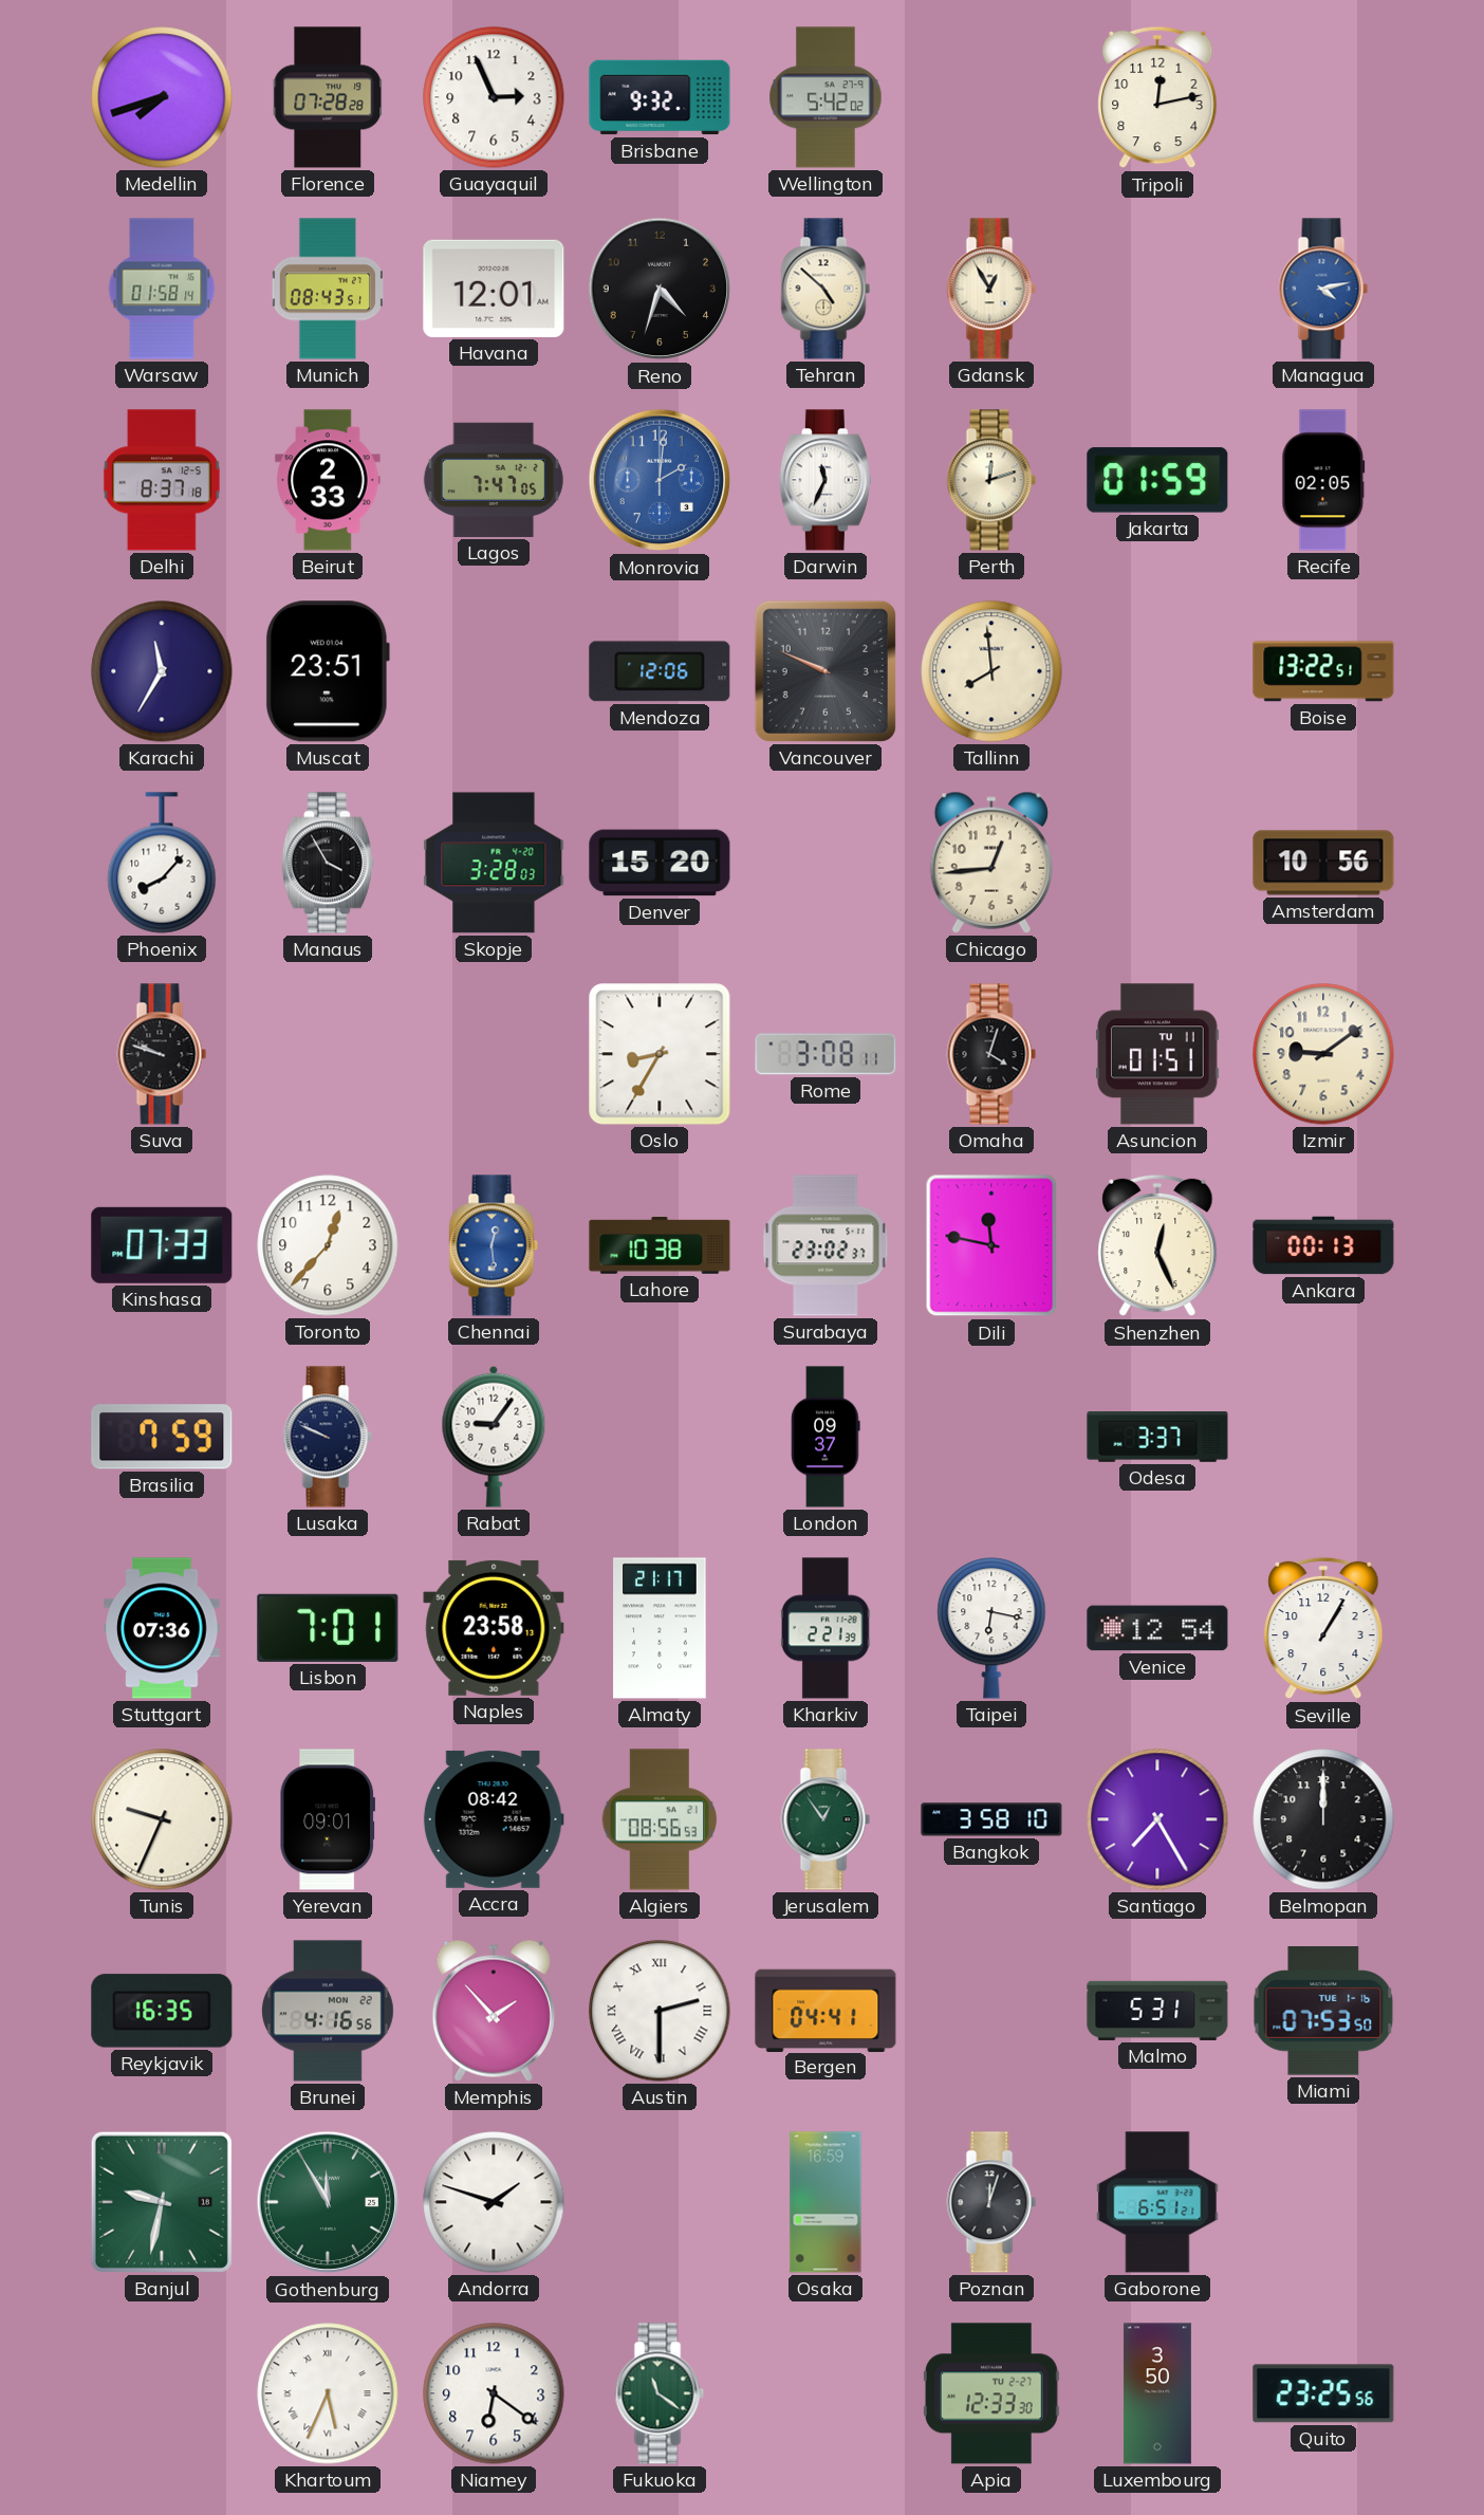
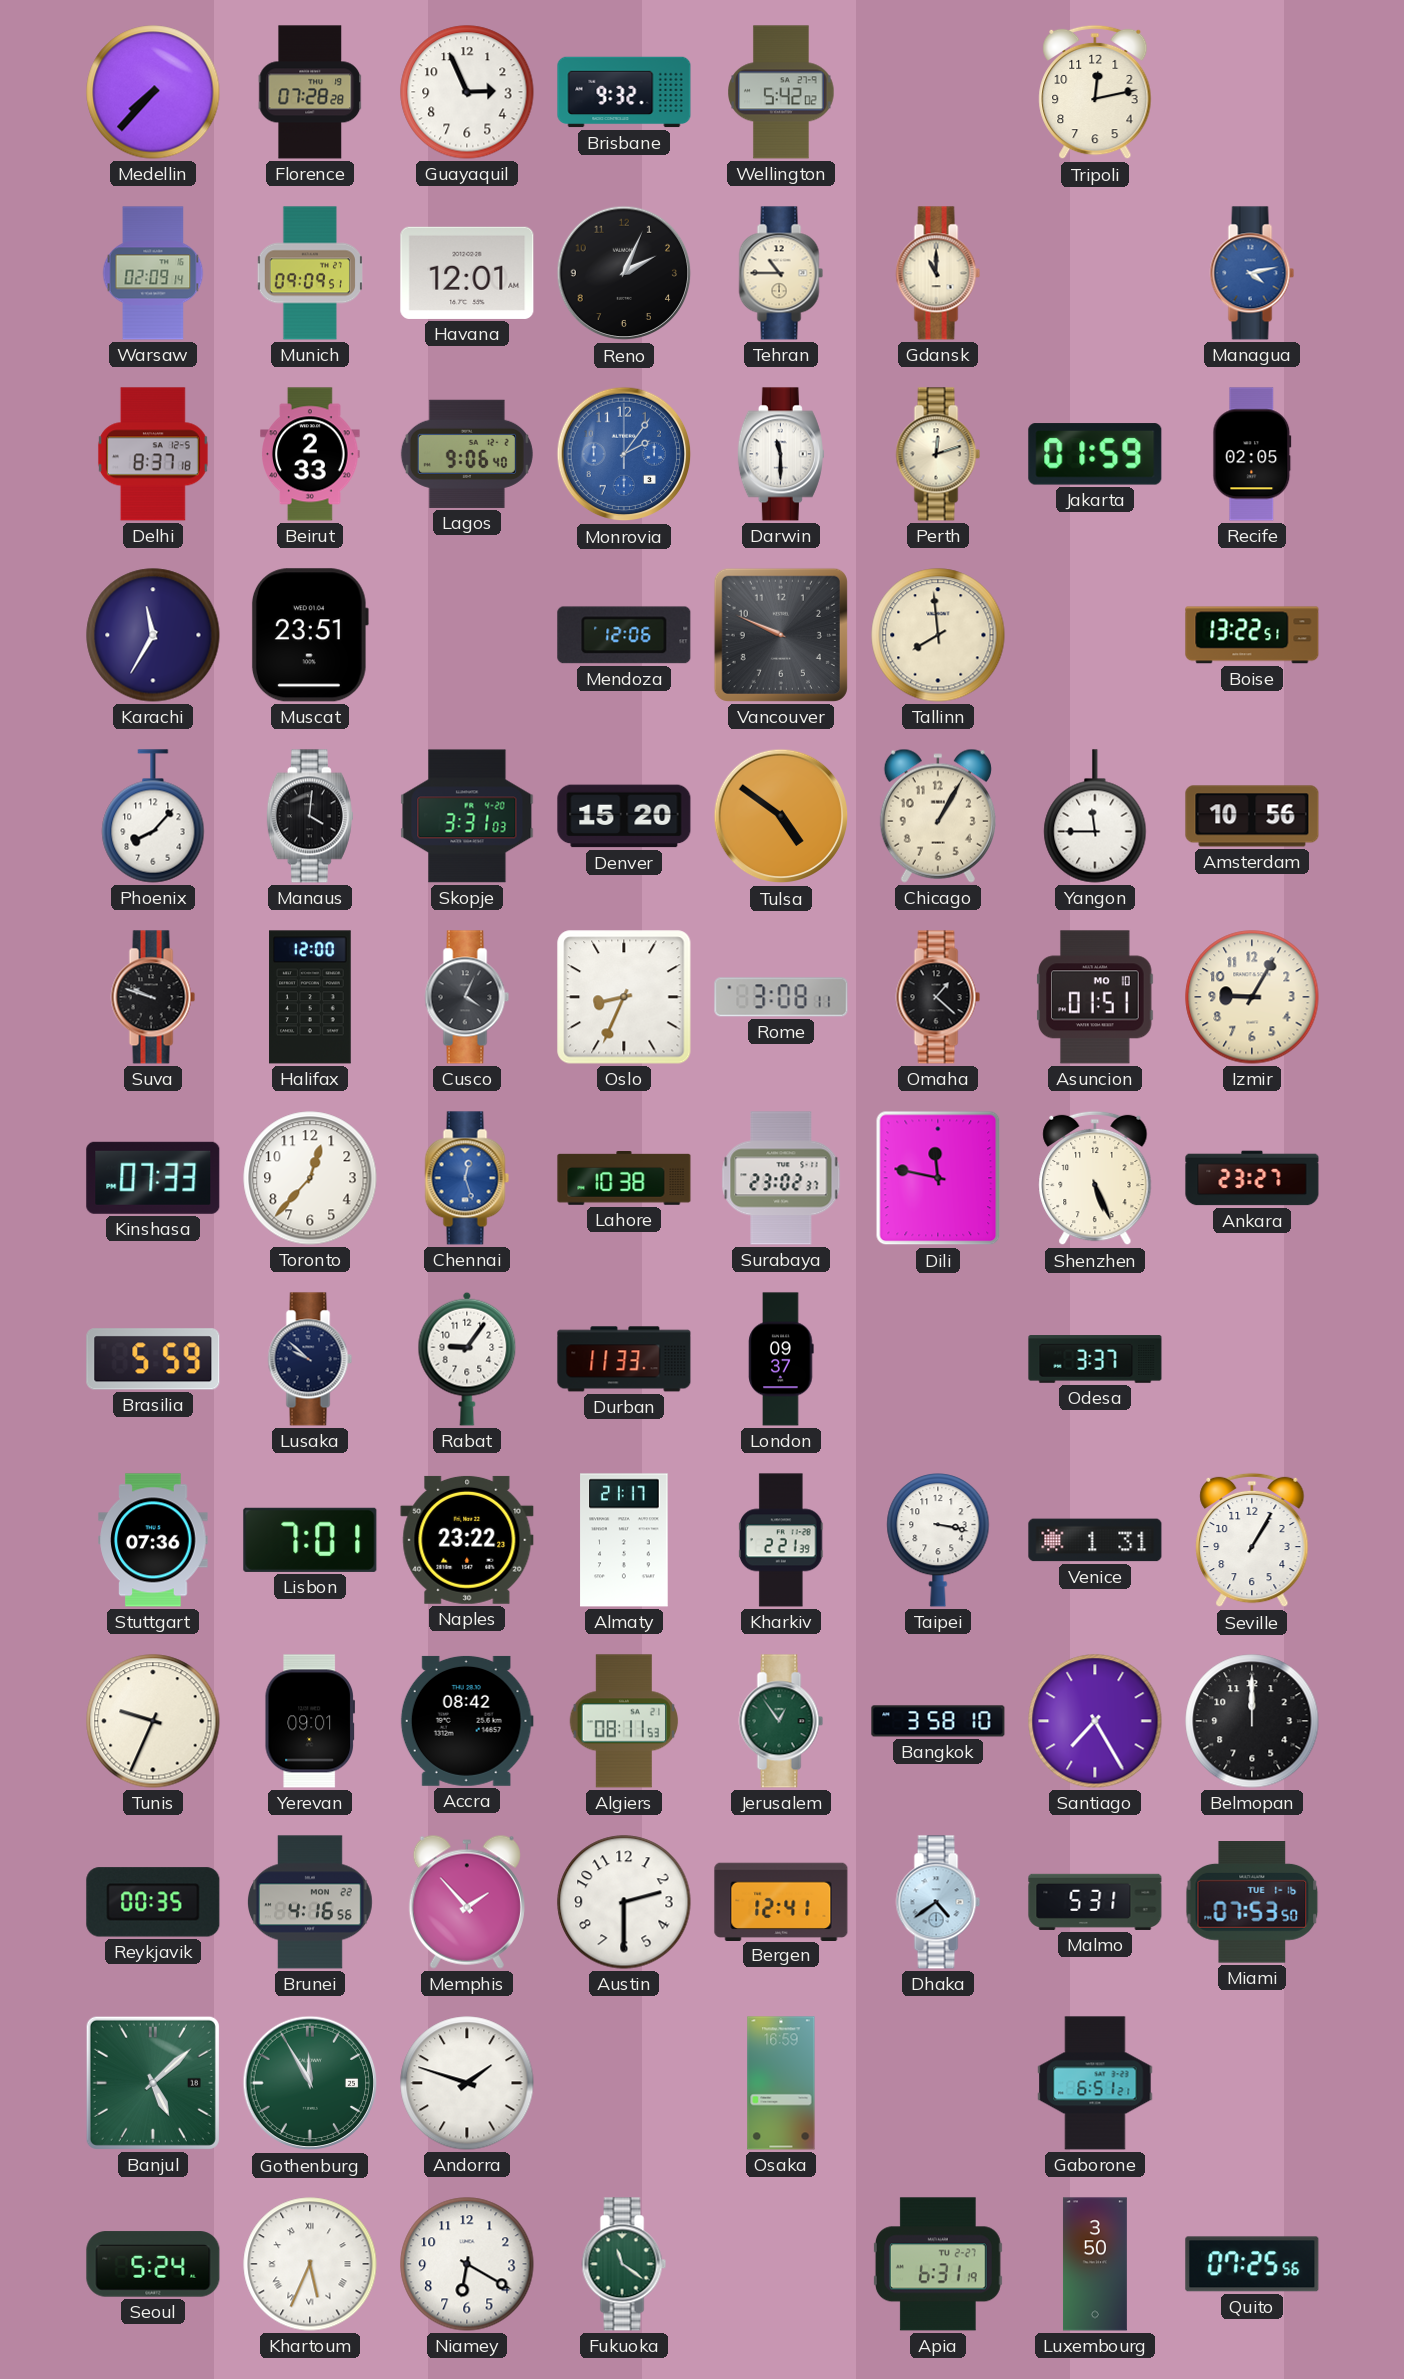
Medellin: 7:42 -> 7:37 (153, 92)
Warsaw: 01:58 -> 02:09 (153, 273)
Munich: 08:43 -> 09:09 (309, 273)
Reno: 4:33 -> 2:04 (624, 273)
Tehran: 4:52 -> 10:45 (781, 273)
Gdansk: 12:55 -> 11:00 (938, 273)
Lagos: 7:47 -> 9:06 (467, 454)
Monrovia: 2:01 -> 2:06 (624, 454)
Darwin: 11:34 -> 11:30 (781, 454)
Manaus: 3:55 -> 4:01 (310, 816)
Skopje: 3:28 -> 3:31 (467, 816)
Tulsa: none -> 4:51 (781, 816)
Chicago: 12:44 -> 1:05 (938, 816)
Yangon: none -> 11:45 (1095, 816)
Halifax: none -> 12:00 (310, 997)
Cusco: none -> 4:04 (467, 997)
Oslo: 8:35 -> 8:34 (624, 997)
Omaha: 4:03 -> 1:22 (938, 997)
Asuncion date: TU 11 -> MO 10 (1095, 997)
Izmir: 9:09 -> 9:05 (1252, 997)
Chennai: 12:29 -> 12:27 (467, 1178)
Shenzhen: 12:26 -> 5:26 (1095, 1178)
Ankara: 00:13 -> 23:27 (1252, 1178)
Brasilia: 7:59 -> 5:59 (153, 1359)
Lusaka: 9:49 -> 9:52 (310, 1359)
Durban: none -> 11:33 (624, 1359)
Naples: 23:58 -> 23:22 (467, 1540)
Taipei: 6:17 -> 3:17 (938, 1540)
Venice: 12:54 -> 1:31 (1095, 1540)
Algiers: 08:56 -> 08:11 (624, 1721)
Reykjavik: 16:35 -> 00:35 (153, 1902)
Austin numerals: Roman -> Arabic (624, 1902)
Bergen: 04:41 -> 12:41 (781, 1901)
Dhaka: none -> 4:39 (938, 1902)
Banjul: 9:32 -> 5:08 (153, 2083)
Poznan: 12:03 -> none (991, 2202)
Seoul: none -> 5:24 (153, 2264)
Niamey: 6:21 -> 6:20 (467, 2264)
Apia: 12:33 -> 6:31 (938, 2264)
Quito: 23:25 -> 07:25 (1252, 2264)
